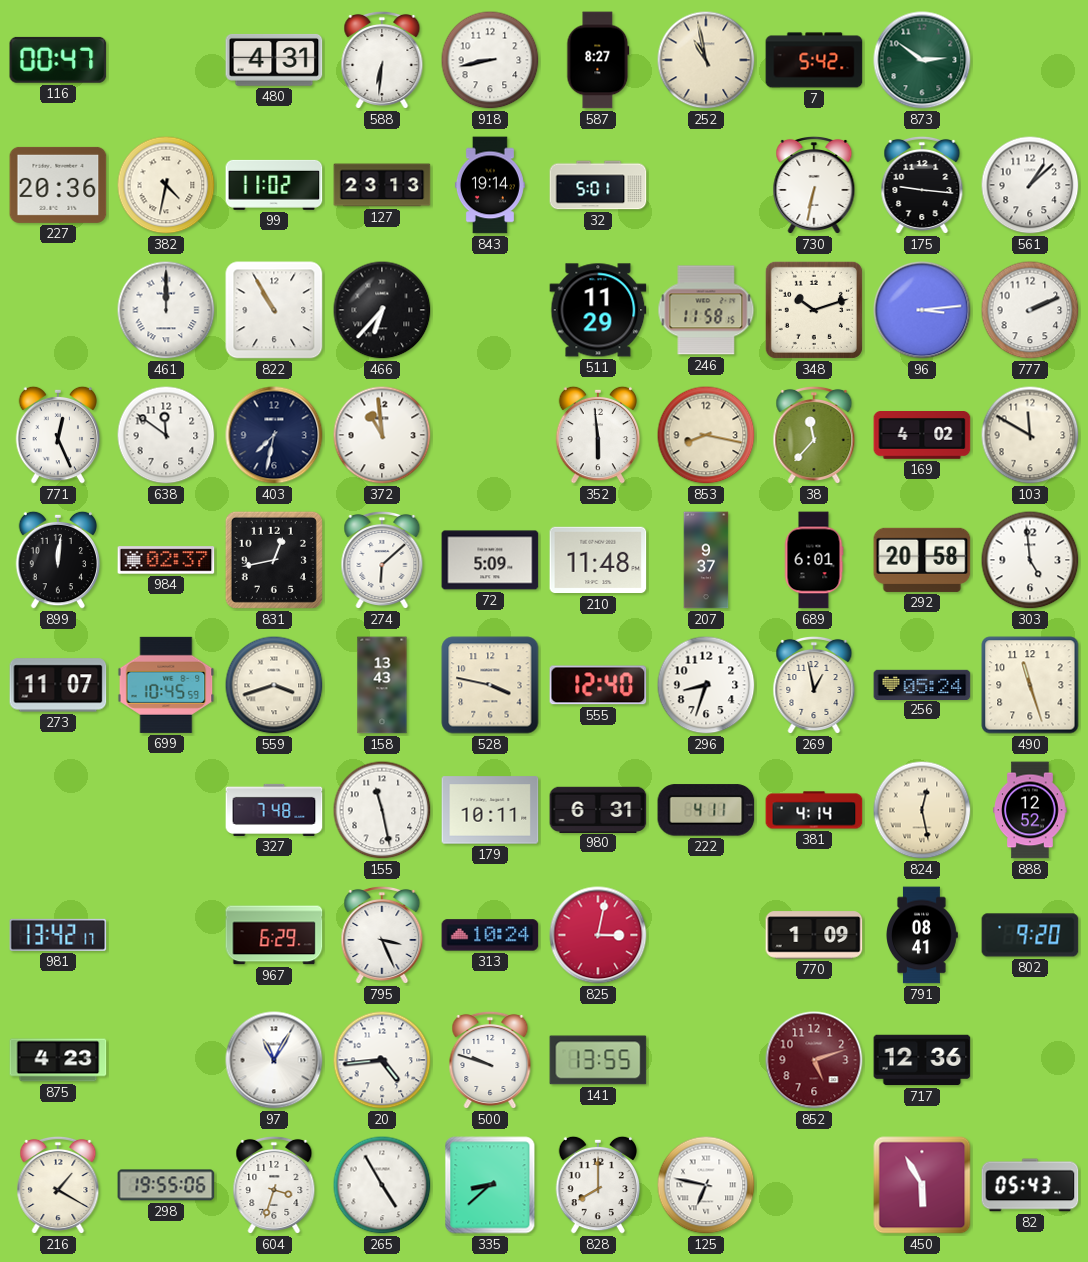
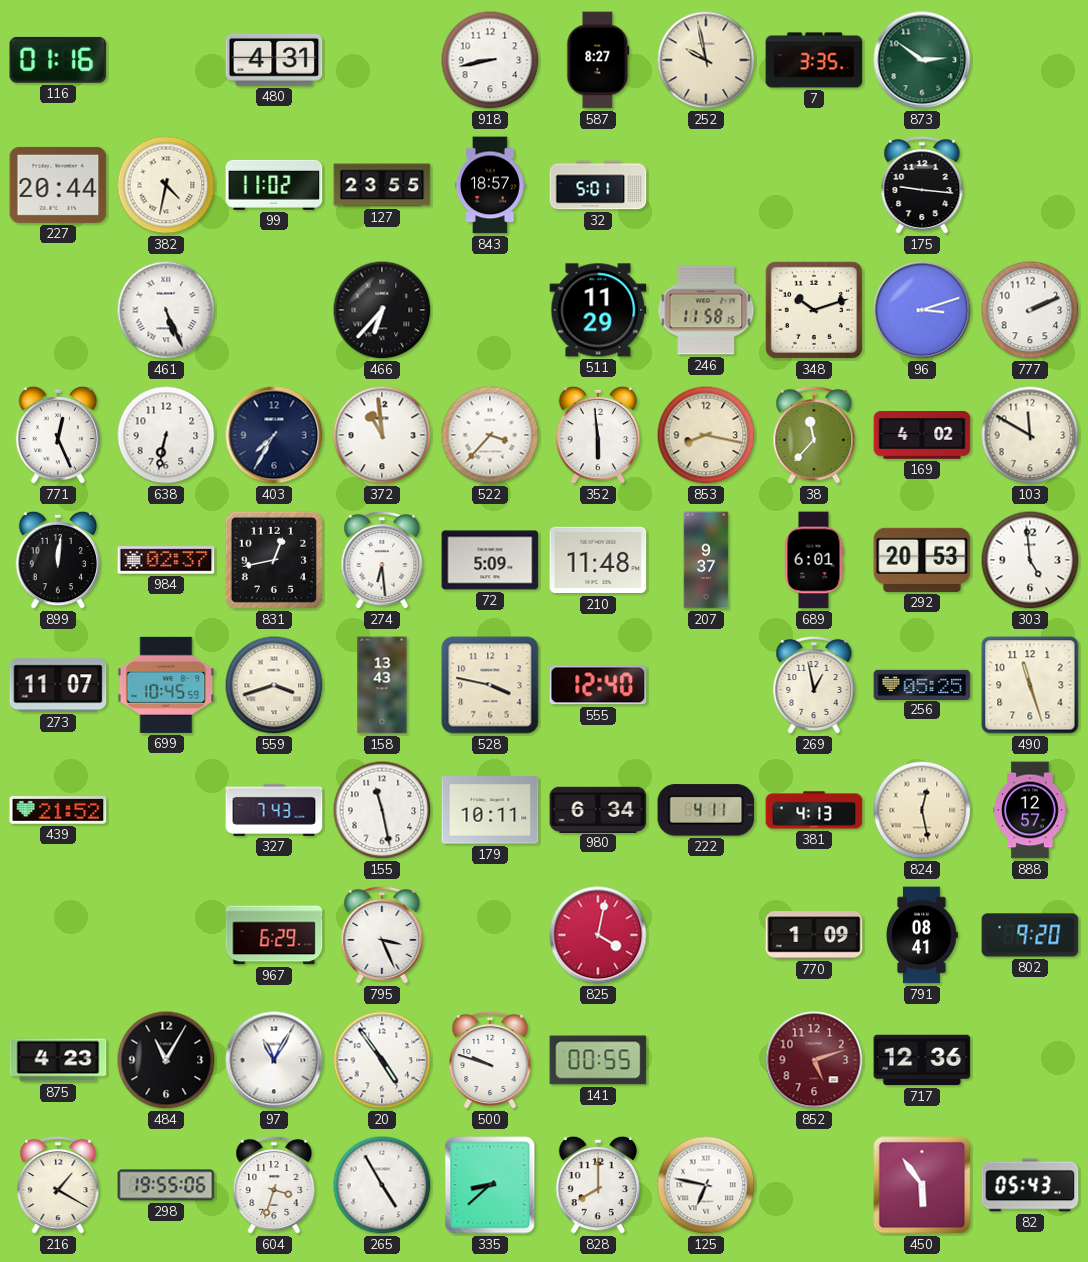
116: 00:47 -> 01:16 (58, 60)
588: 6:31 -> none (382, 60)
252: 10:58 -> 9:58 (706, 60)
7: 5:42 -> 3:35 (814, 60)
227: 20:36 -> 20:44 (58, 185)
127: 23:13 -> 23:55 (382, 185)
843: 19:14 -> 18:57 (490, 185)
730: 6:32 -> none (814, 185)
561: 1:08 -> none (1030, 185)
461: 12:00 -> 5:26 (166, 310)
822: 10:55 -> none (274, 310)
96: 3:14 -> 3:12 (922, 310)
638: 11:51 -> 6:32 (166, 435)
403: 7:32 -> 7:35 (274, 435)
522: none -> 3:37 (490, 435)
274: 6:08 -> 6:29 (382, 560)
292: 20:58 -> 20:53 (922, 560)
296: 8:33 -> none (706, 685)
256: 05:24 -> 05:25 (922, 684)
439: none -> 21:52 (58, 811)
327: 7:48 -> 7:43 (274, 810)
980: 6:31 -> 6:34 (598, 809)
381: 4:14 -> 4:13 (814, 810)
888: 12:52 -> 12:57 (1030, 810)
981: 13:42 -> none (58, 935)
313: 10:24 -> none (490, 935)
825: 3:02 -> 4:02 (598, 935)
484: none -> 11:05 (166, 1060)
20: 4:44 -> 4:54 (382, 1060)
141: 13:55 -> 00:55 (598, 1060)
450: 5:55 -> 5:54 (922, 1185)
